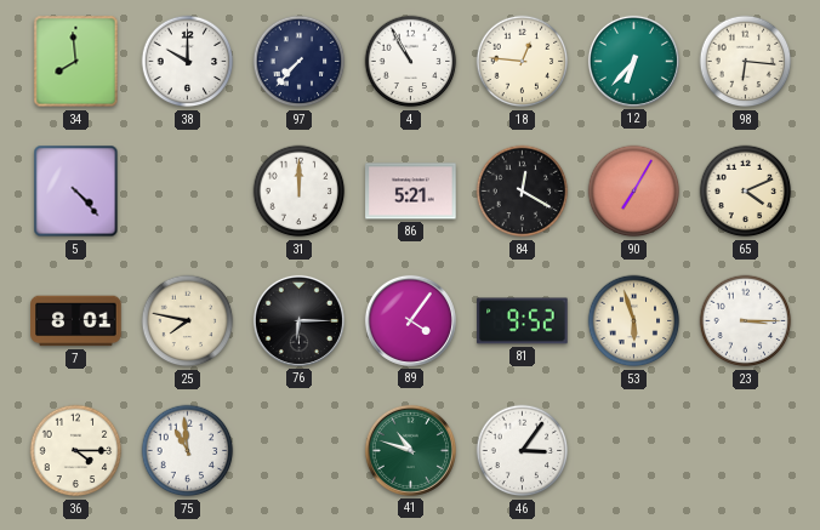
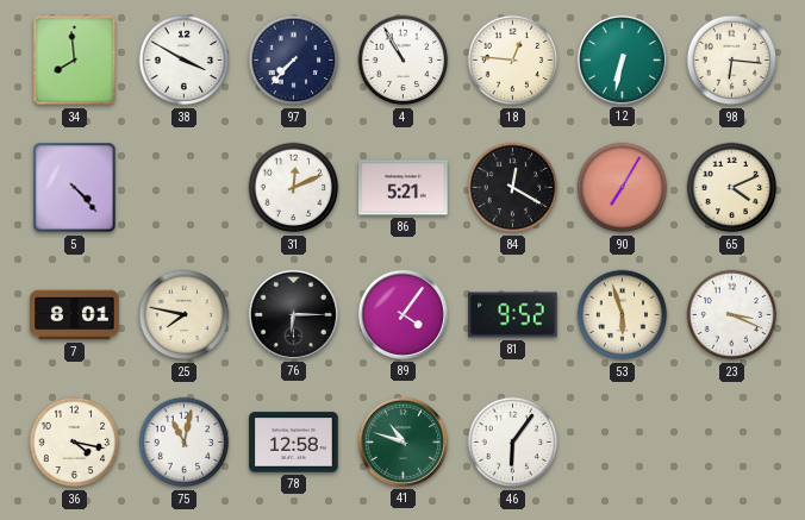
38: 10:00 -> 3:50 (185, 61)
12: 6:37 -> 6:32 (622, 59)
31: 12:00 -> 12:11 (294, 188)
23: 3:15 -> 3:19 (732, 315)
36: 4:15 -> 4:17 (75, 443)
75: 10:59 -> 11:02 (185, 443)
78: none -> 12:58 (294, 443)
46: 3:06 -> 6:06 (513, 443)
